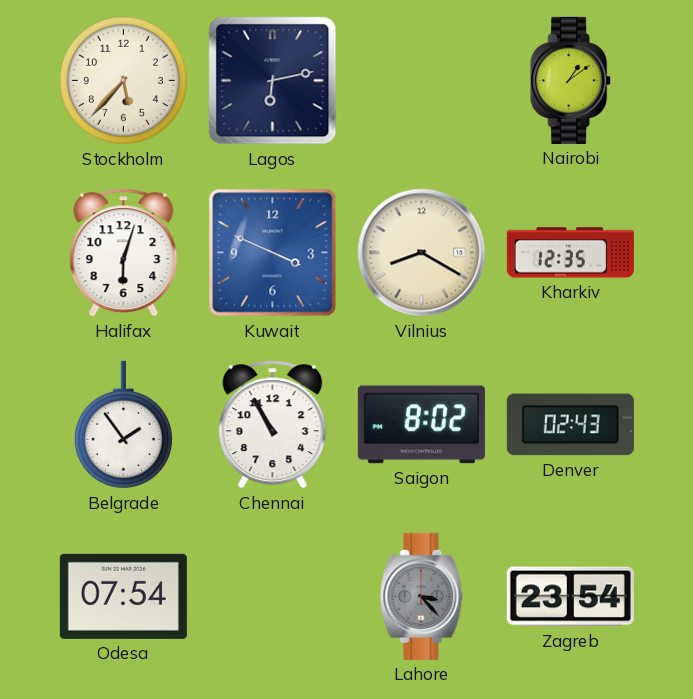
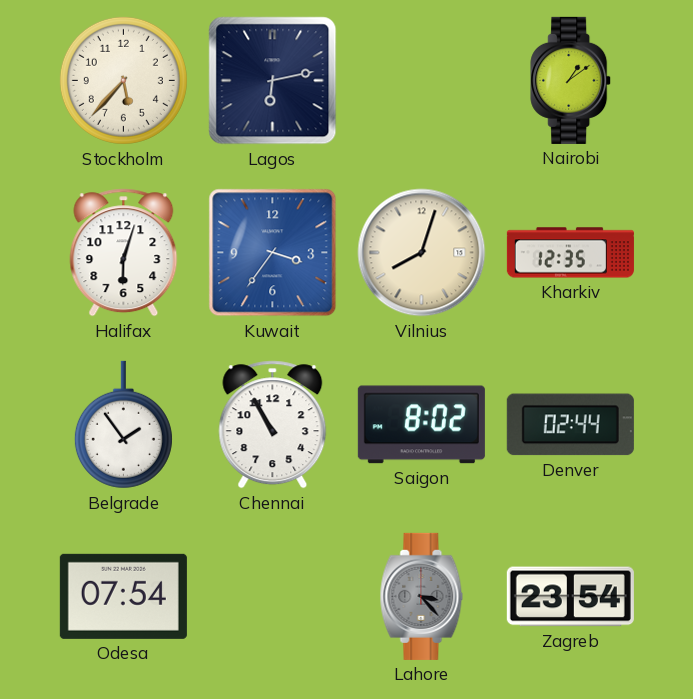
Kuwait: 3:49 -> 3:36 (273, 253)
Vilnius: 8:20 -> 8:03 (422, 253)
Denver: 02:43 -> 02:44 (570, 425)
